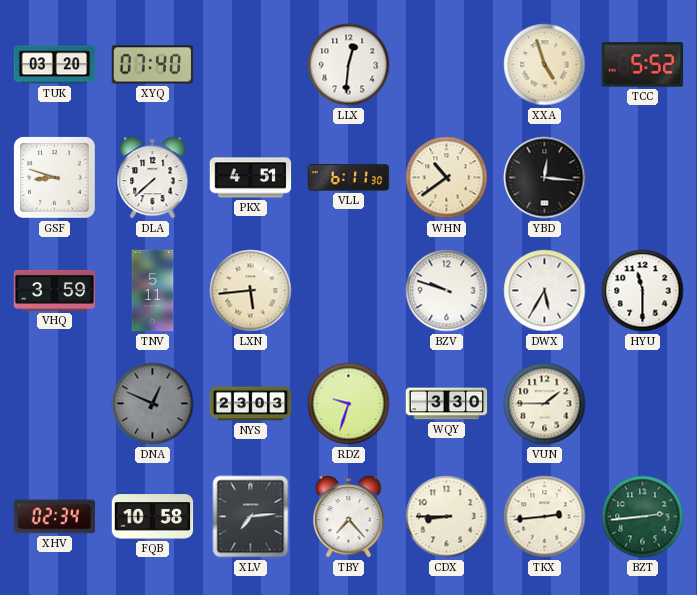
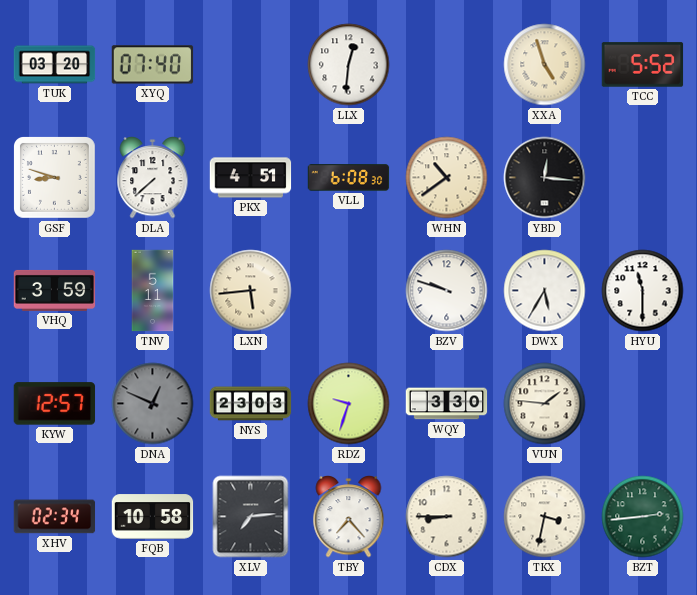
VLL: 6:11 -> 6:08 (349, 178)
KYW: none -> 12:57 (55, 404)
VUN: 1:45 -> 1:46 (545, 404)
TKX: 2:44 -> 3:32 (545, 517)
